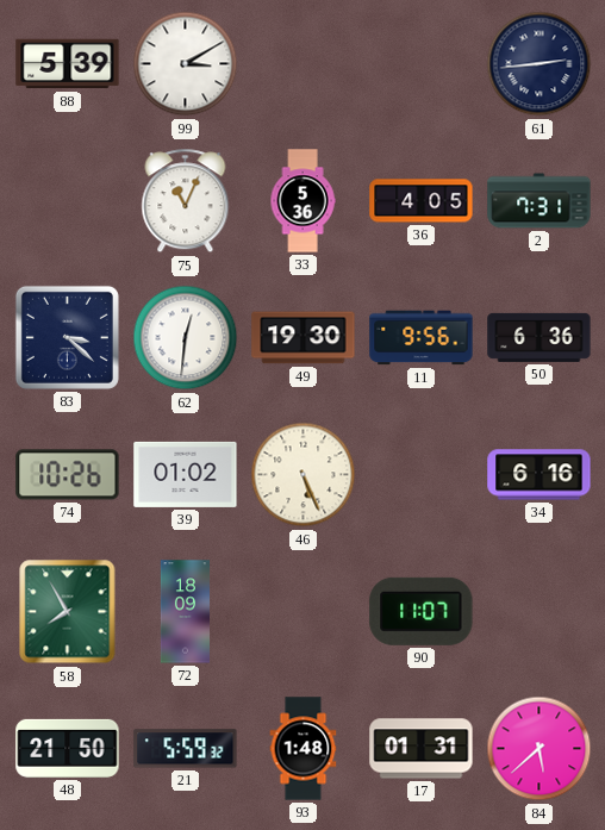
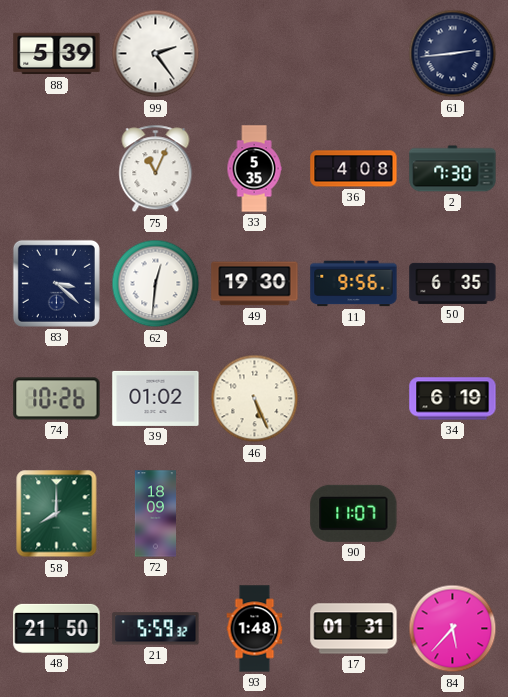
99: 3:10 -> 2:24 (156, 54)
33: 5:36 -> 5:35 (254, 169)
36: 4:05 -> 4:08 (354, 169)
2: 7:31 -> 7:30 (453, 169)
50: 6:36 -> 6:35 (453, 283)
34: 6:16 -> 6:19 (453, 399)
58: 7:55 -> 8:00 (57, 514)
84: 5:38 -> 5:37 (453, 629)
